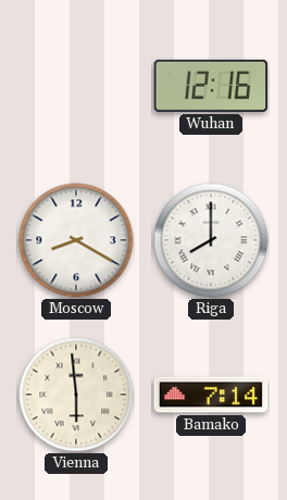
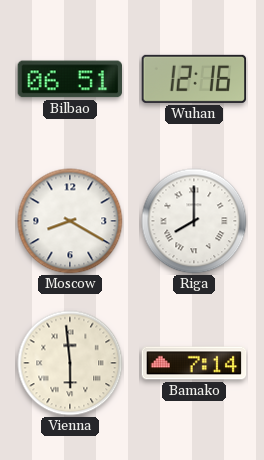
Bilbao: none -> 06:51 (69, 79)
